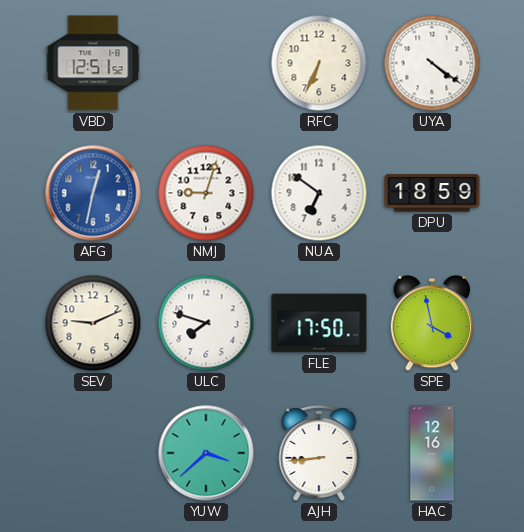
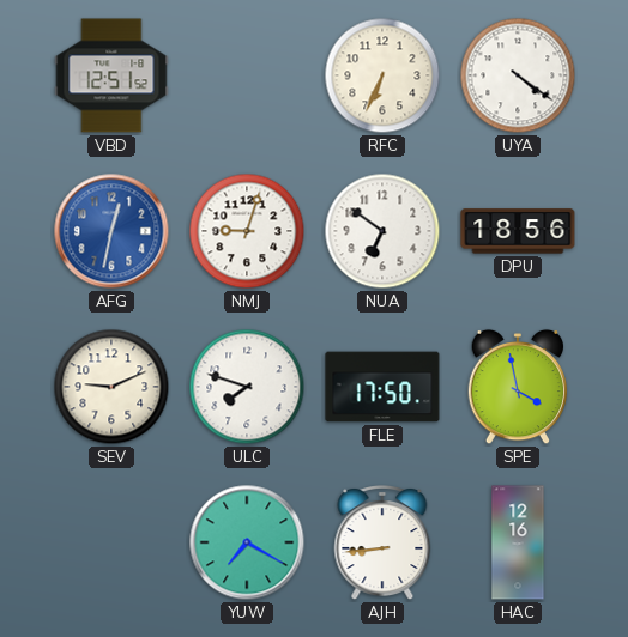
DPU: 18:59 -> 18:56 (518, 231)
YUW: 3:38 -> 7:20 (247, 542)
